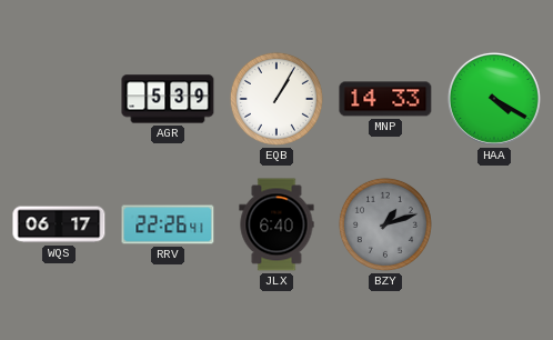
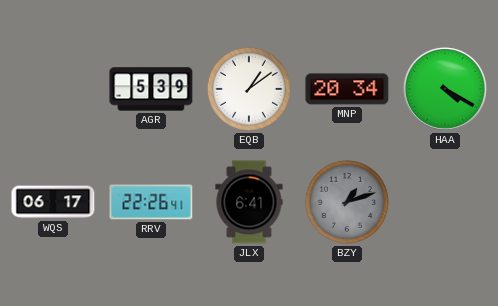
EQB: 1:05 -> 1:09 (249, 89)
MNP: 14:33 -> 20:34 (347, 89)
JLX: 6:40 -> 6:41 (249, 202)
